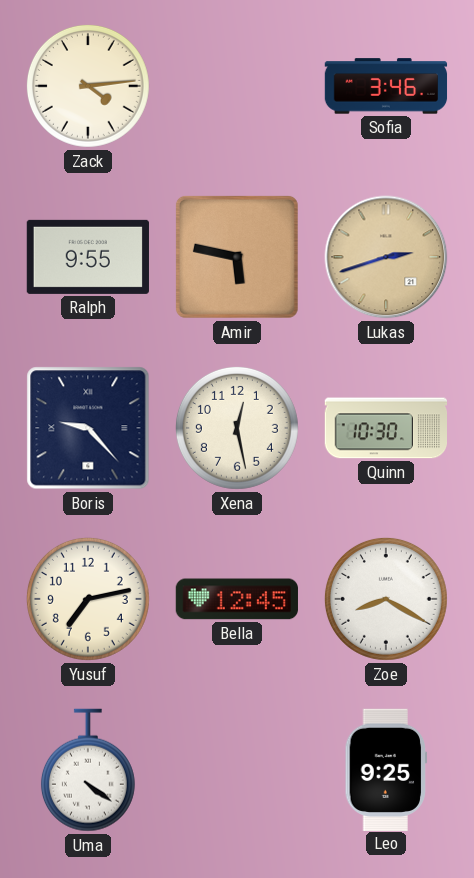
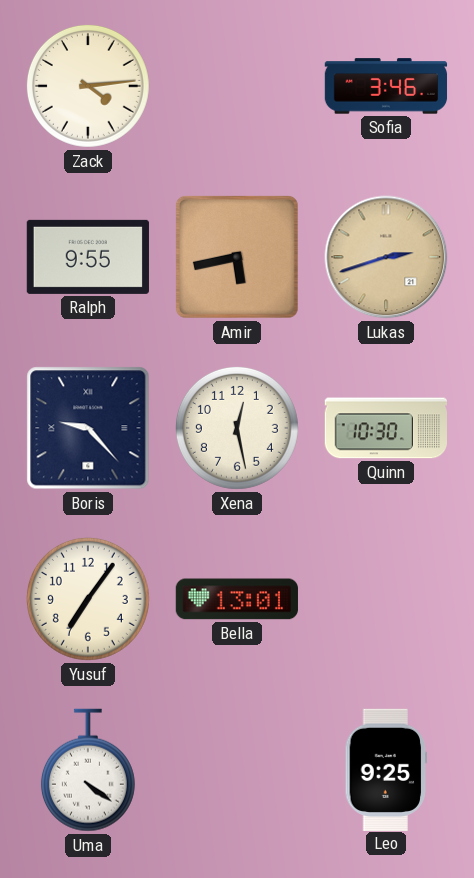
Amir: 5:47 -> 5:43 (237, 257)
Yusuf: 7:13 -> 7:06 (88, 599)
Bella: 12:45 -> 13:01 (237, 599)
Zoe: 8:20 -> none (386, 599)
